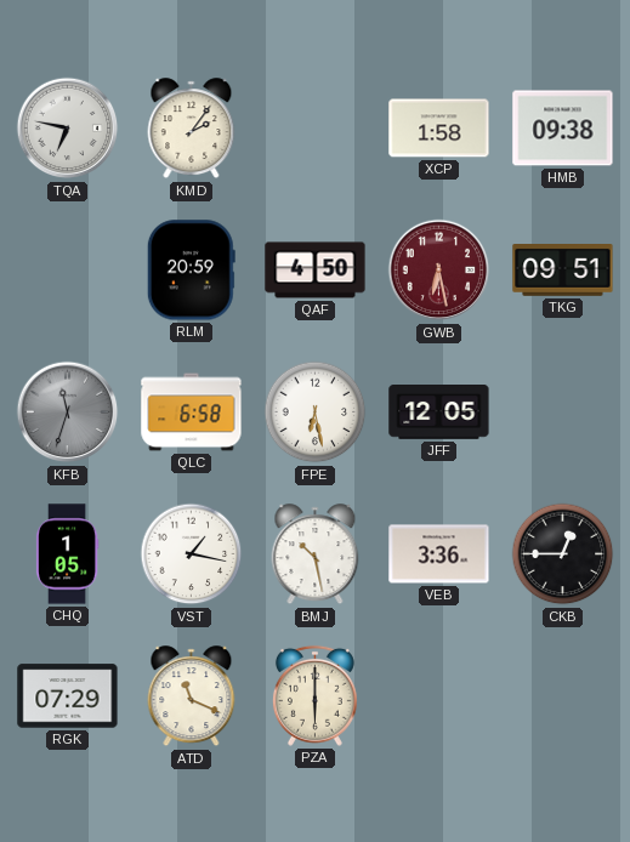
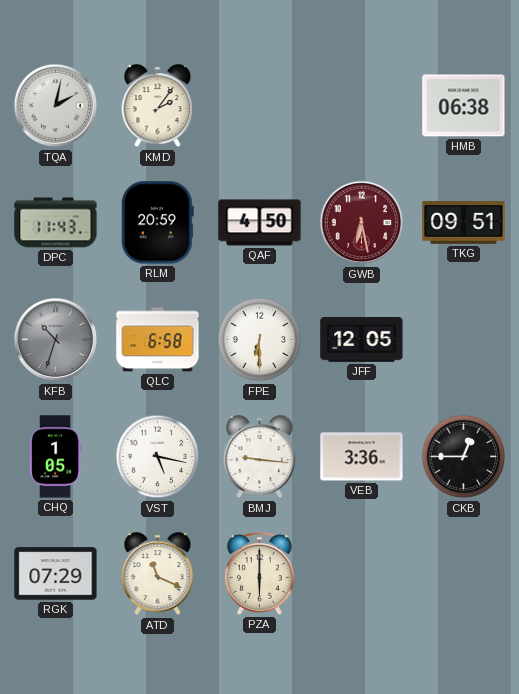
TQA: 6:47 -> 2:02 (56, 106)
XCP: 1:58 -> none (439, 129)
HMB: 09:38 -> 06:38 (464, 106)
DPC: none -> 11:43 (56, 223)
KFB: 11:33 -> 10:33 (56, 340)
FPE: 6:28 -> 6:30 (260, 340)
VST: 1:17 -> 5:17 (158, 457)
BMJ: 10:28 -> 9:16 (260, 457)
